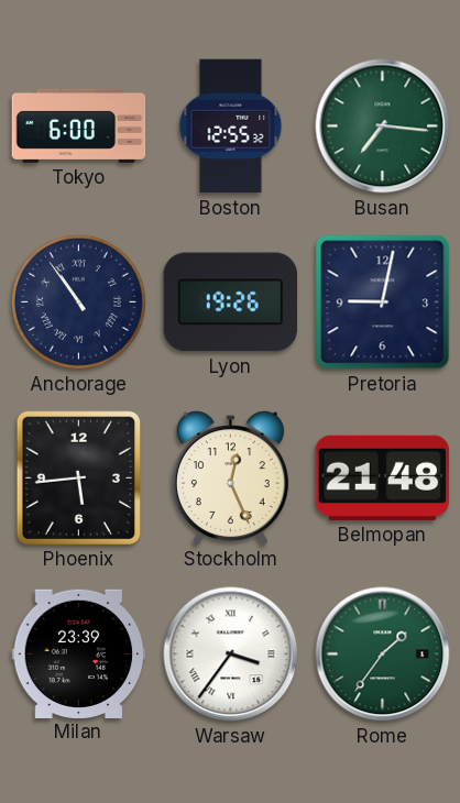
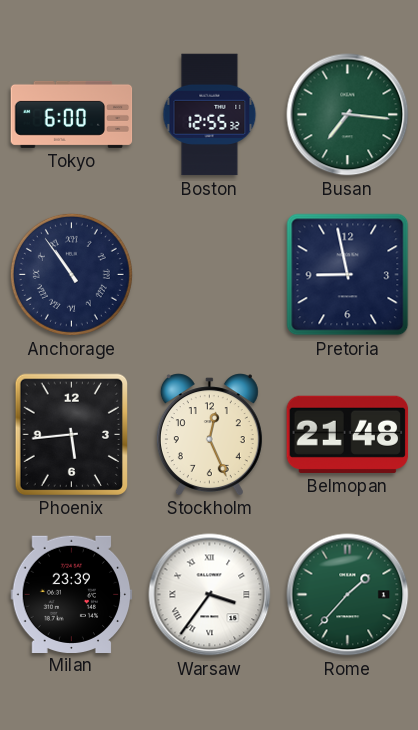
Lyon: 19:26 -> none (231, 302)
Pretoria: 9:02 -> 8:58 (348, 275)
Rome: 1:36 -> 1:37 (348, 595)
